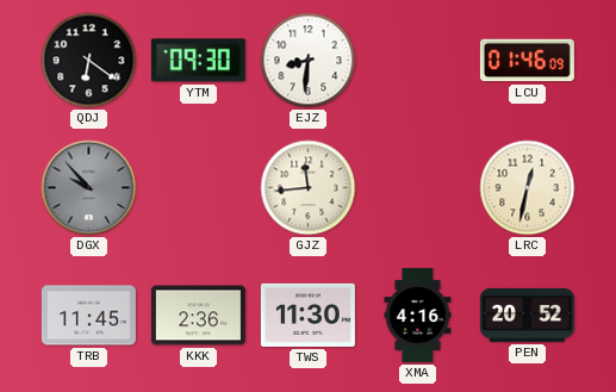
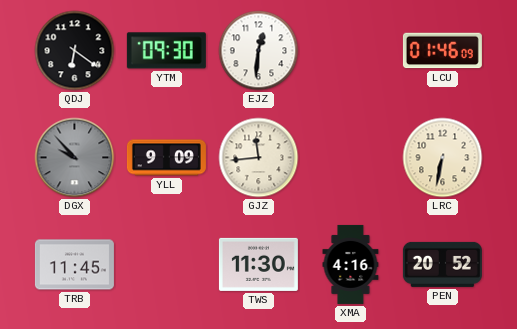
EJZ: 8:31 -> 12:31 (259, 51)
YLL: none -> 9:09 (166, 158)
LRC: 12:32 -> 6:32 (443, 158)
KKK: 2:36 -> none (198, 316)
